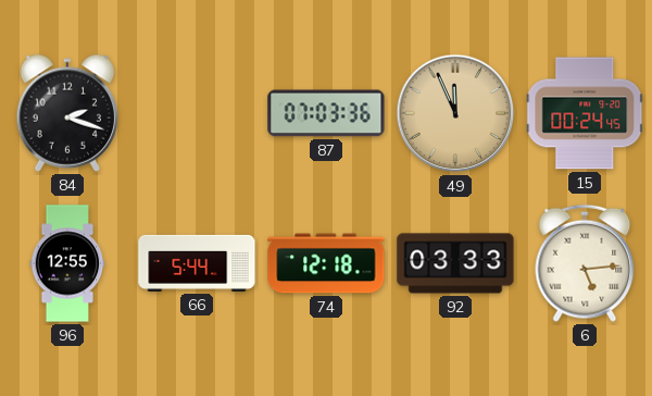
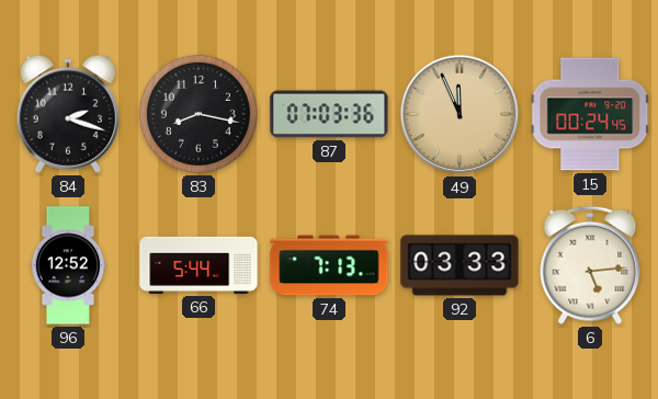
83: none -> 8:17 (198, 114)
96: 12:55 -> 12:52 (68, 265)
74: 12:18 -> 7:13 (329, 265)
